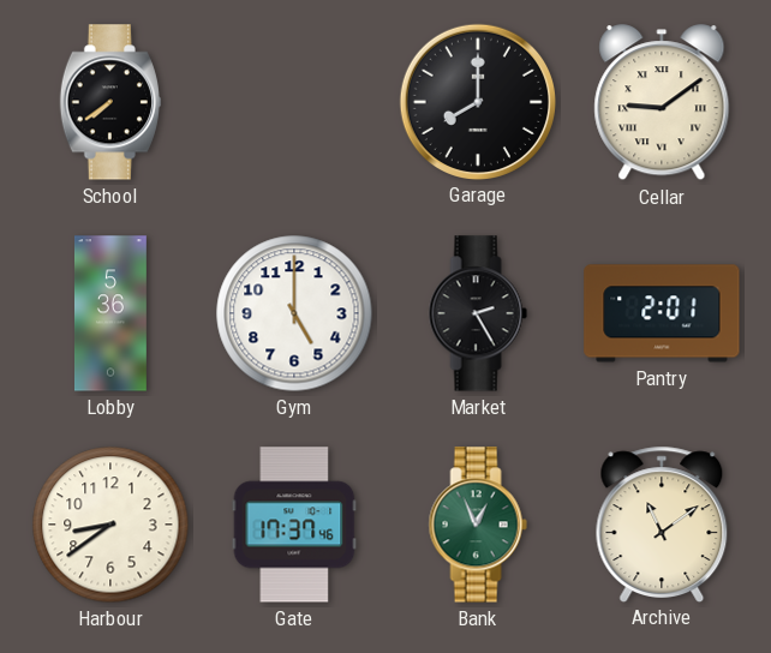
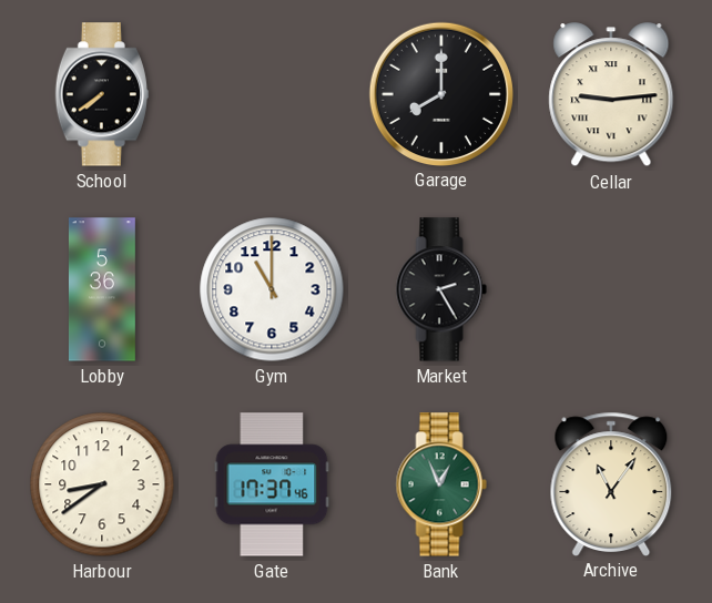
Cellar: 9:09 -> 9:14 (611, 95)
Gym: 5:00 -> 11:00 (272, 289)
Pantry: 2:01 -> none (662, 313)
Archive: 11:09 -> 11:06 (611, 483)
